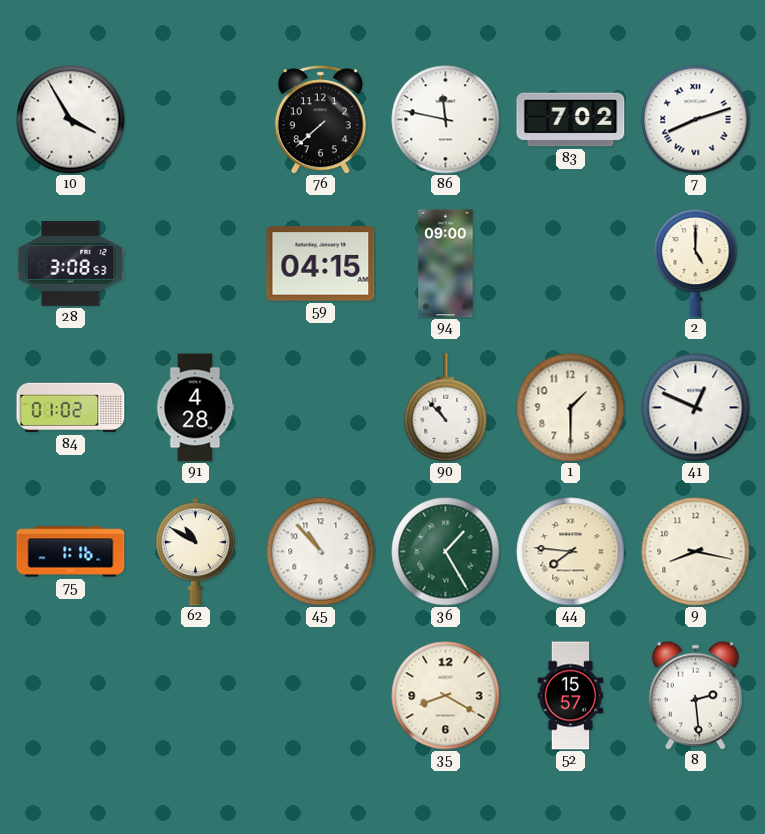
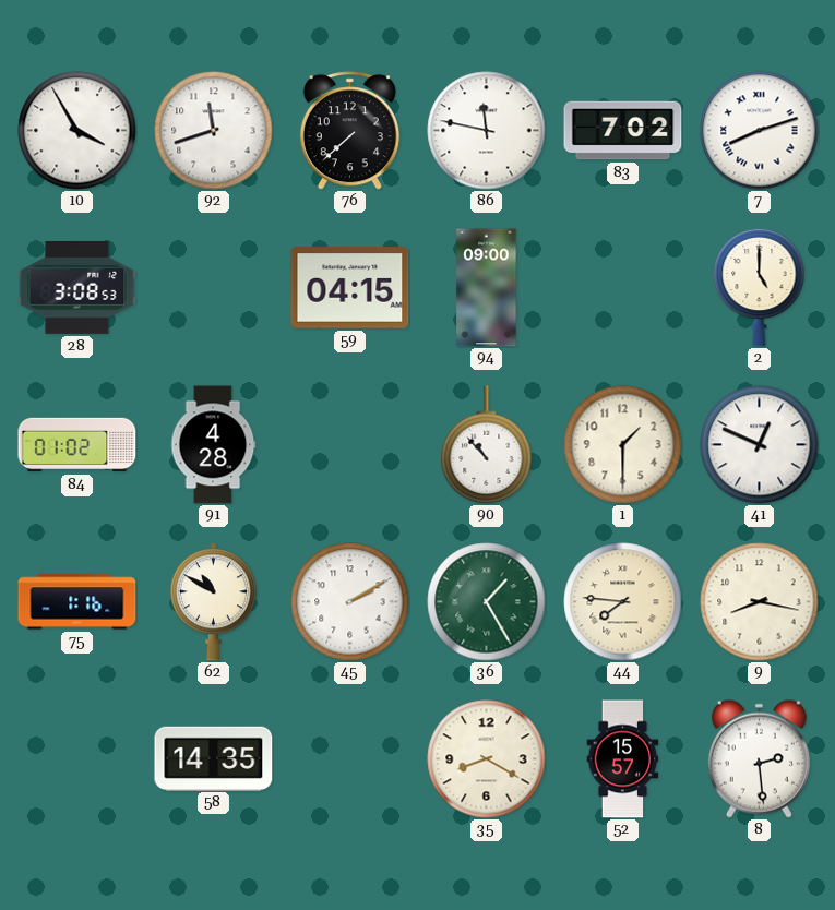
92: none -> 11:42 (214, 131)
45: 10:53 -> 2:10 (350, 602)
58: none -> 14:35 (214, 758)
